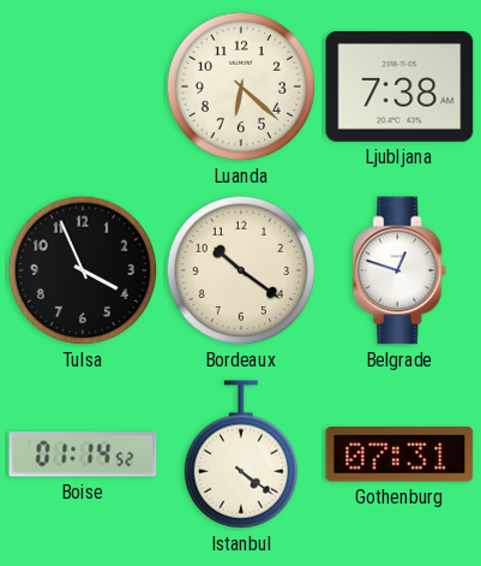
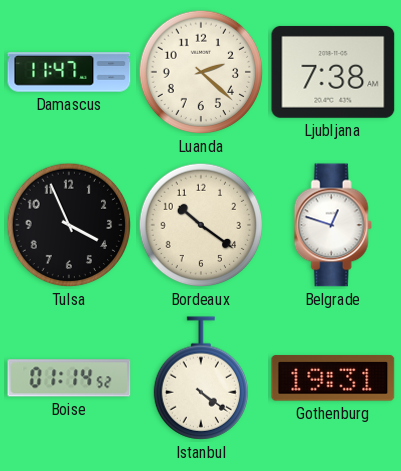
Damascus: none -> 11:47 (69, 72)
Luanda: 6:22 -> 2:22 (201, 72)
Gothenburg: 07:31 -> 19:31 (333, 378)
